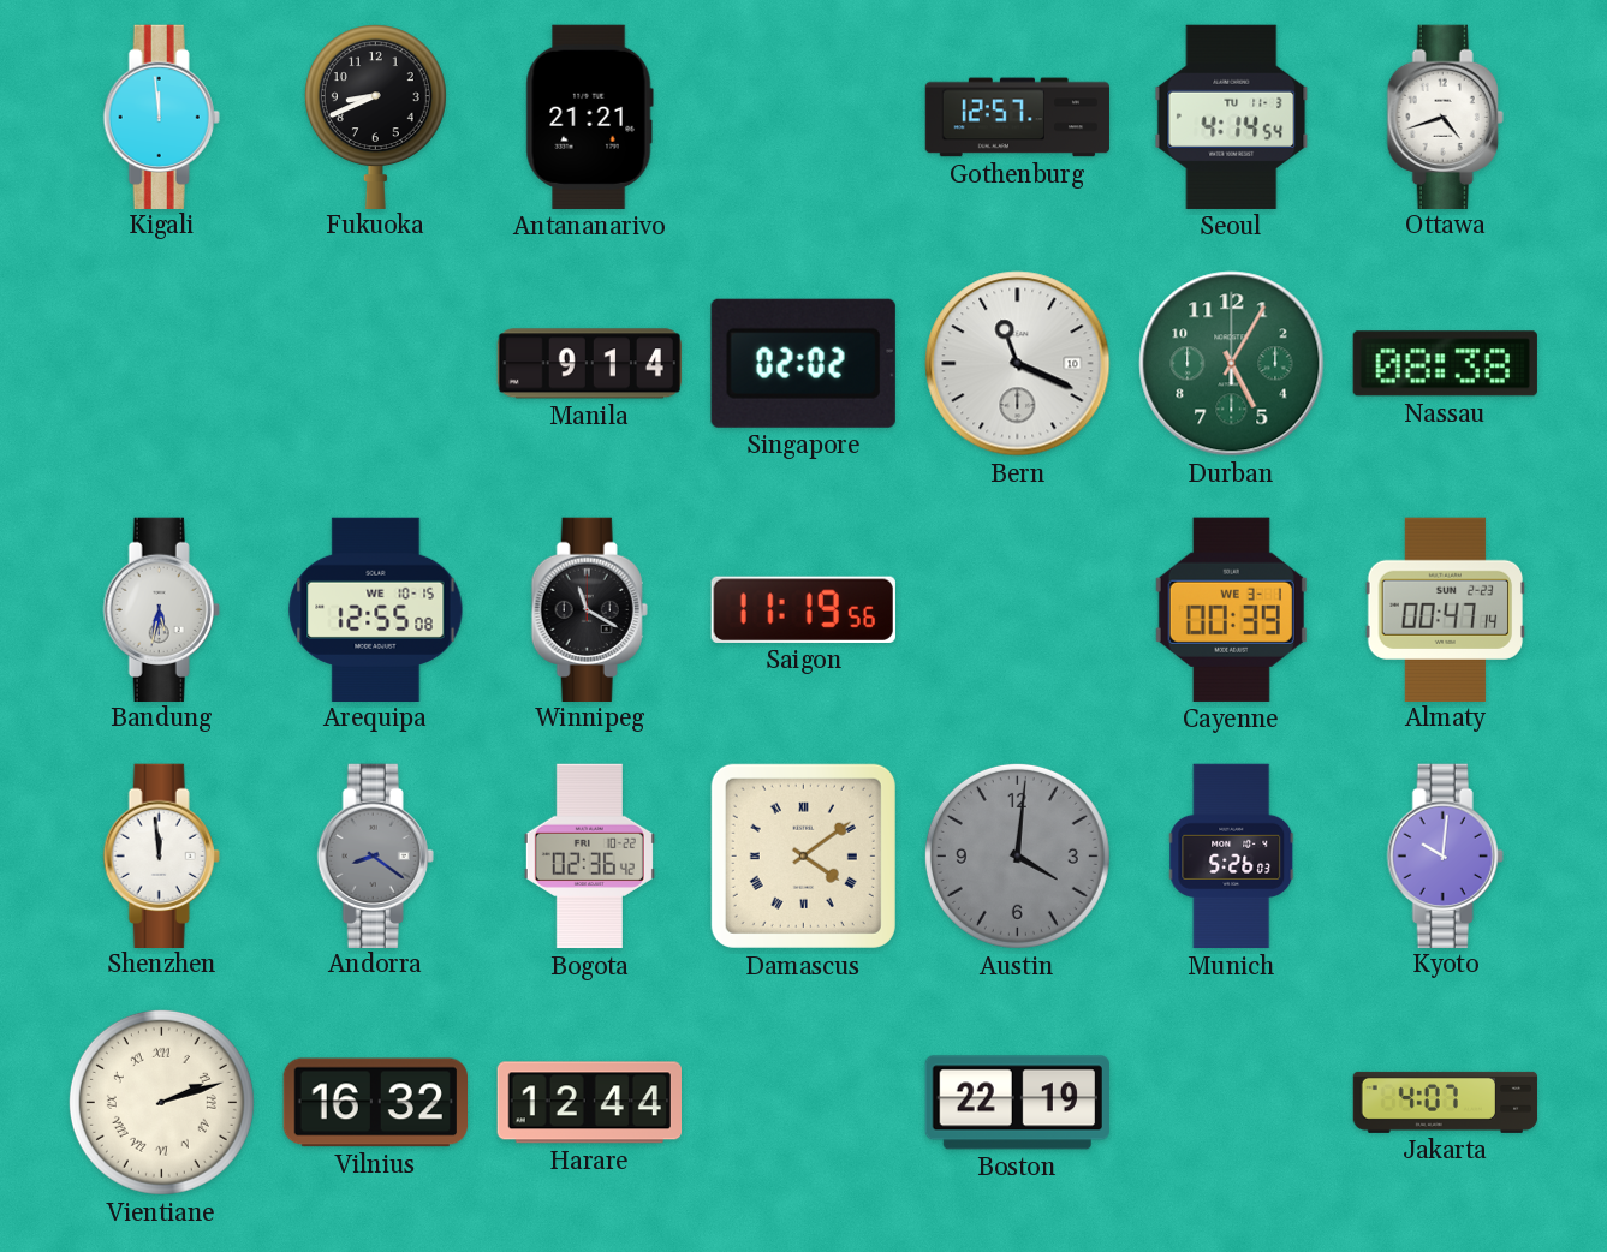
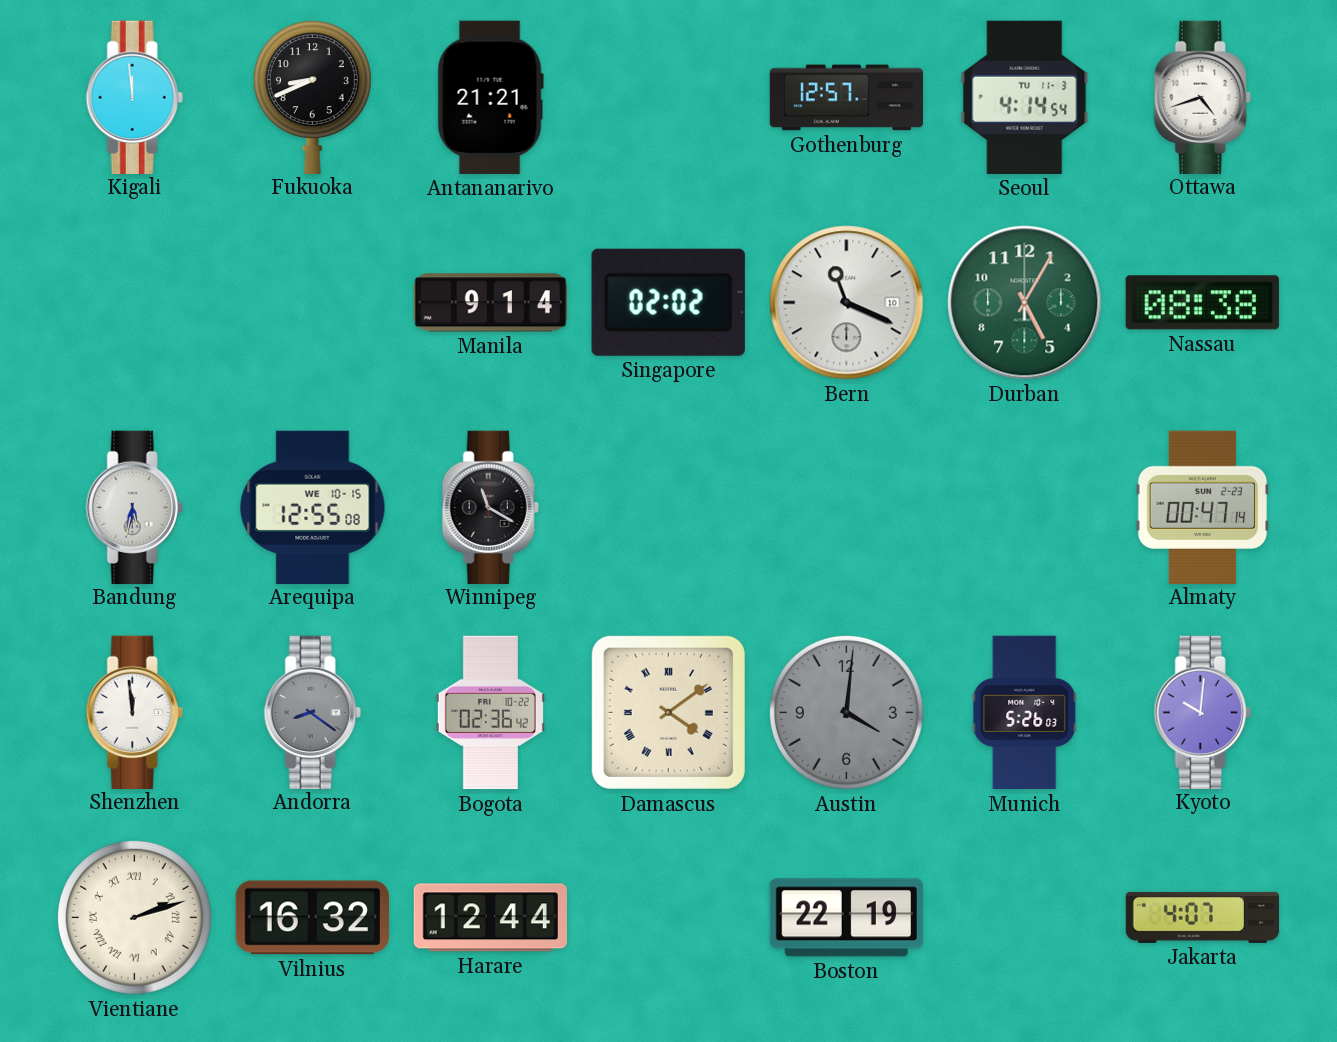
Saigon: 11:19 -> none (803, 609)
Cayenne: 00:39 -> none (1231, 609)
